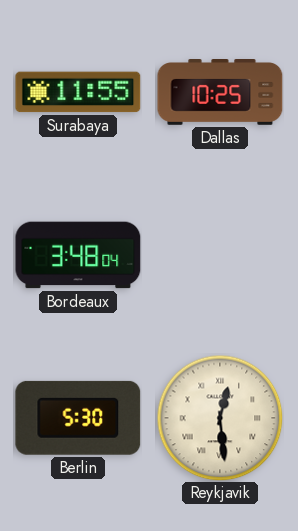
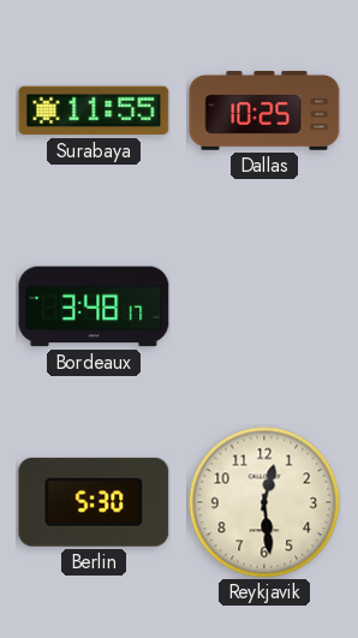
Bordeaux: 3:48:04 -> 3:48:17 (94, 306)
Reykjavik numerals: Roman -> Arabic (264, 502)
